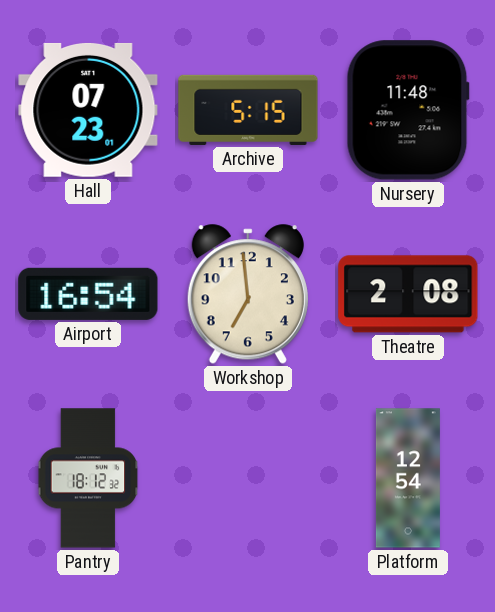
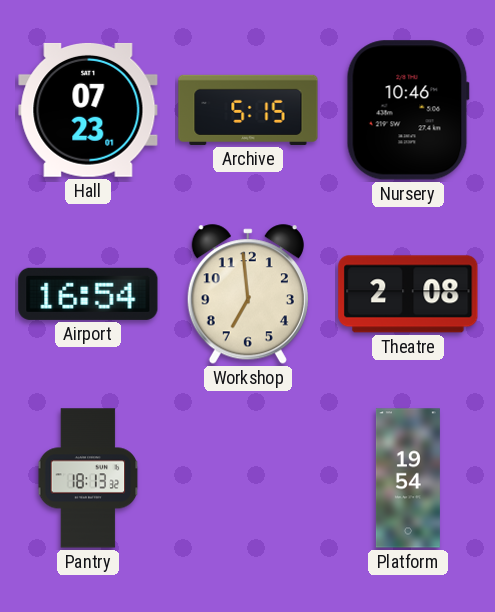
Nursery: 11:48 -> 10:46 (408, 110)
Pantry: 18:12 -> 18:13 (88, 478)
Platform: 12:54 -> 19:54 (408, 478)
